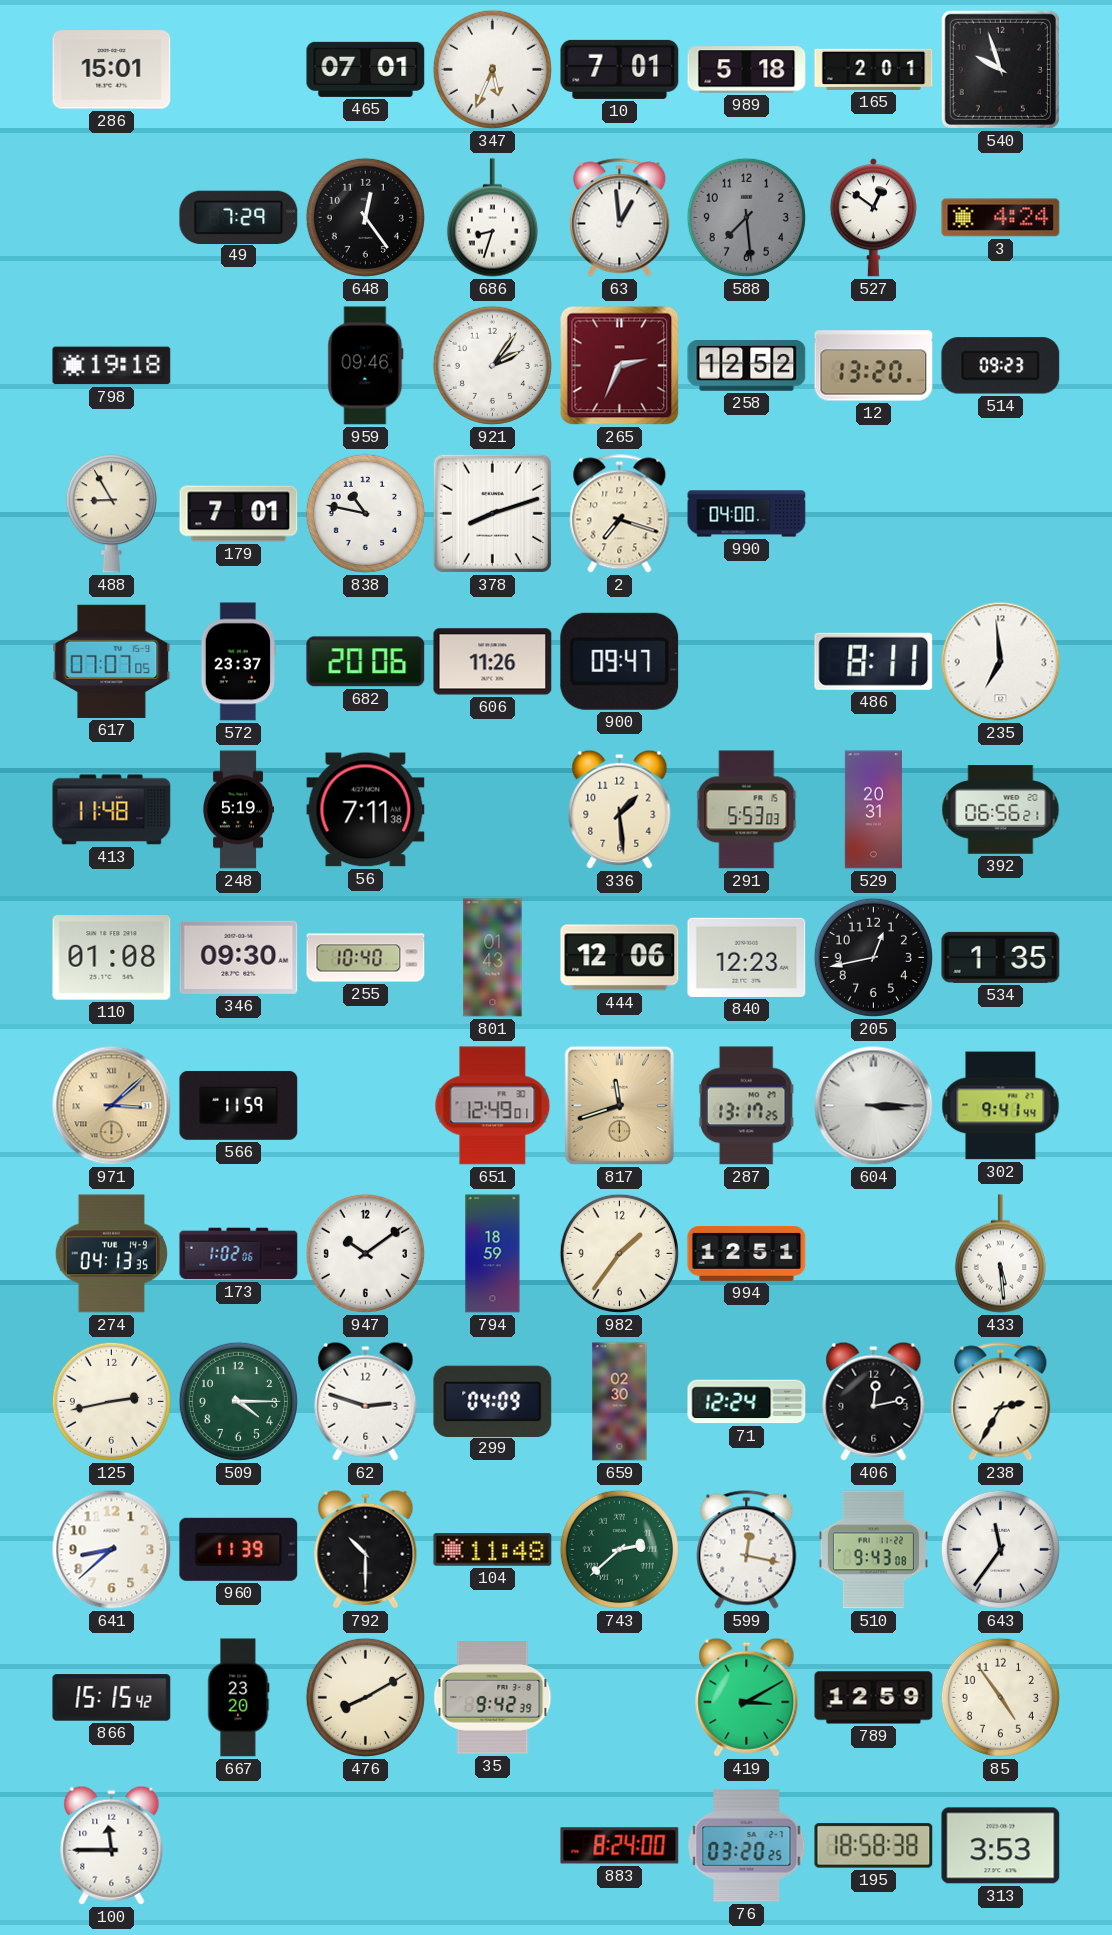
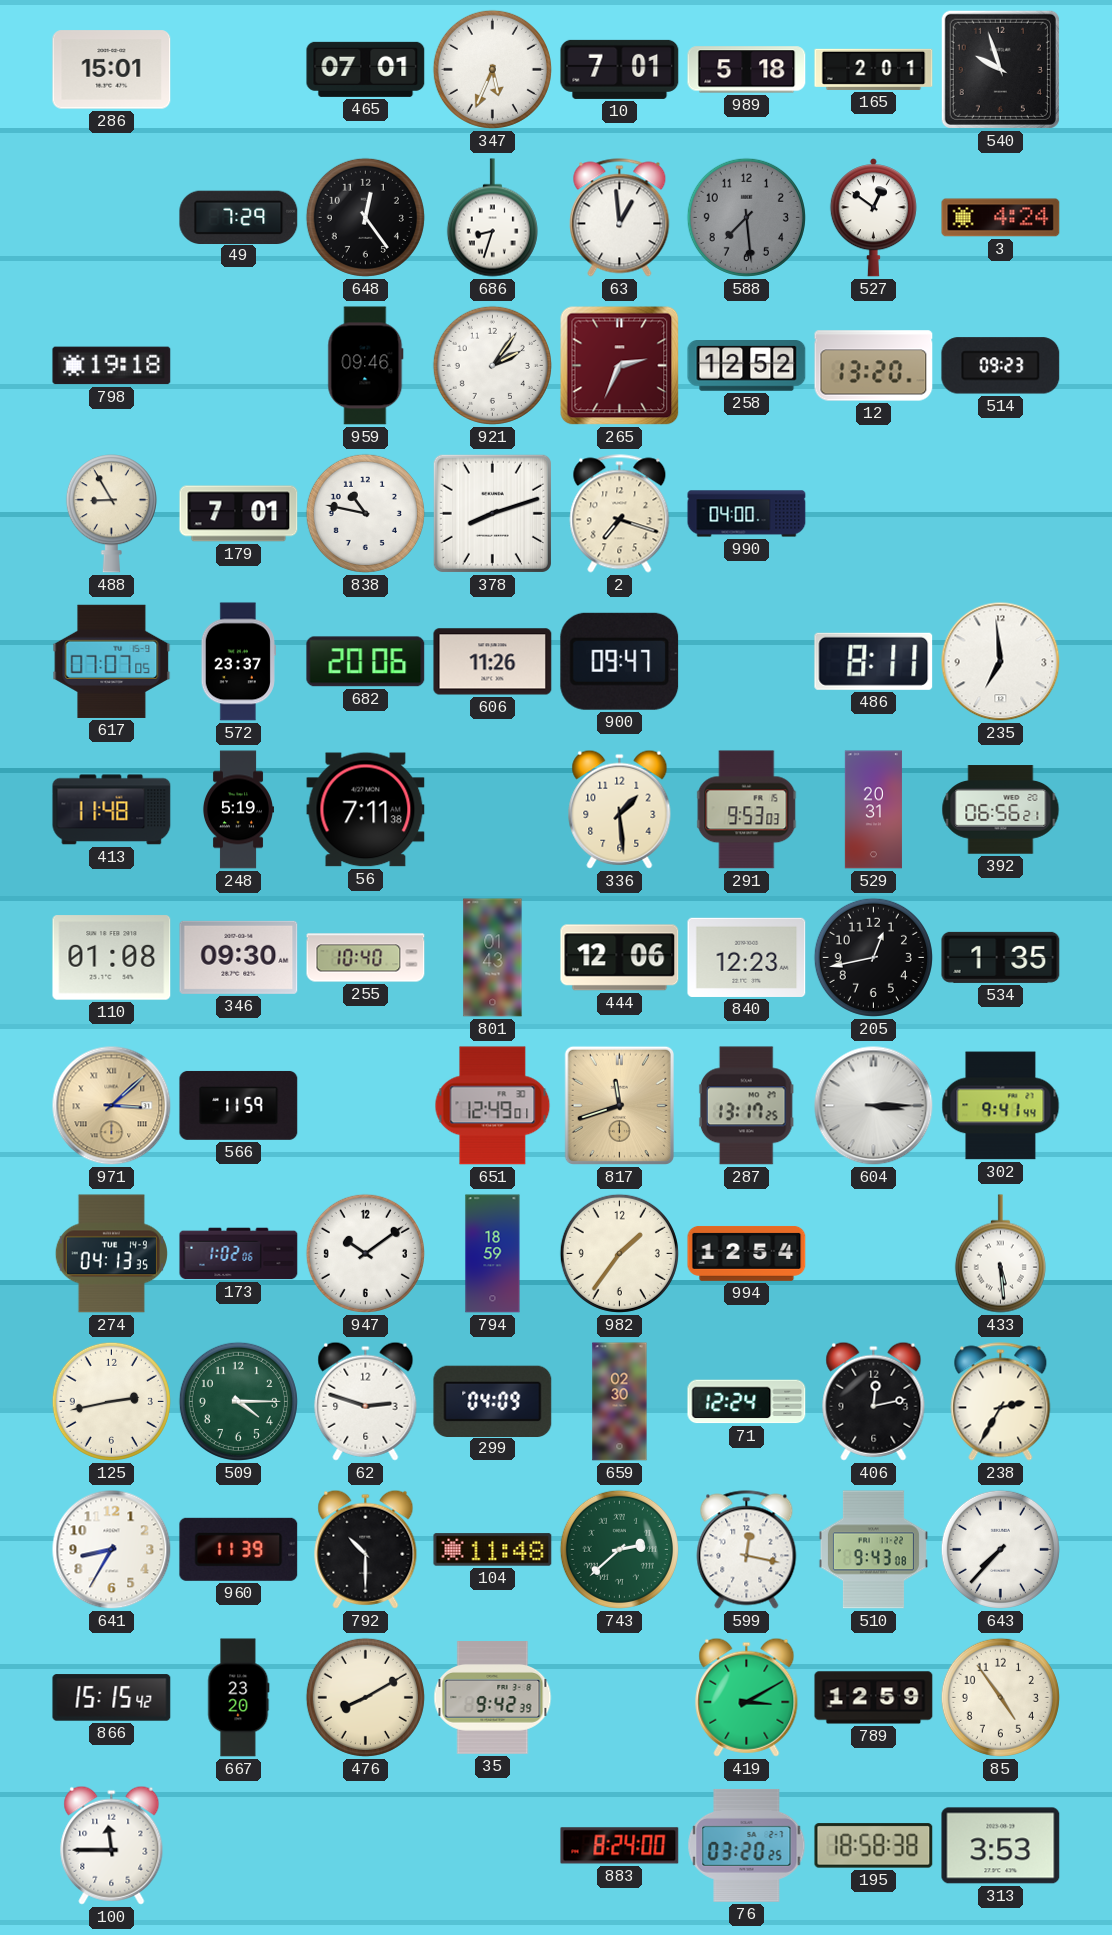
291: 5:53 -> 9:53 (747, 810)
994: 12:51 -> 12:54 (747, 1253)
641: 8:38 -> 8:35 (112, 1550)
643: 11:36 -> 7:37 (1000, 1549)
